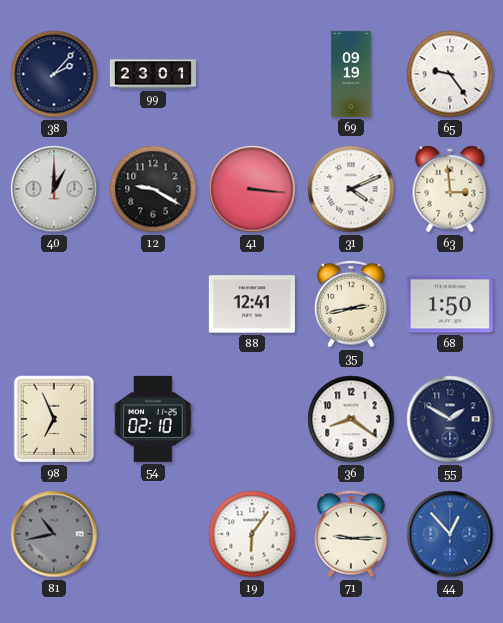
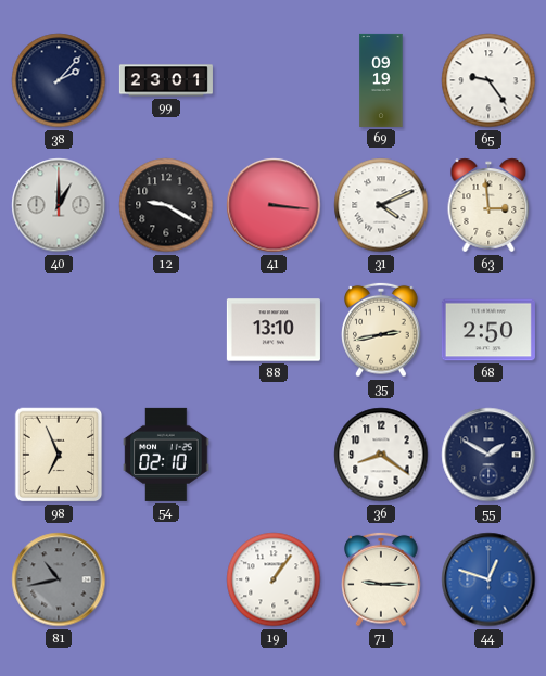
88: 12:41 -> 13:10 (274, 330)
68: 1:50 -> 2:50 (488, 330)
19: 6:06 -> 1:06 (274, 579)
44: 12:53 -> 12:48 (488, 579)
